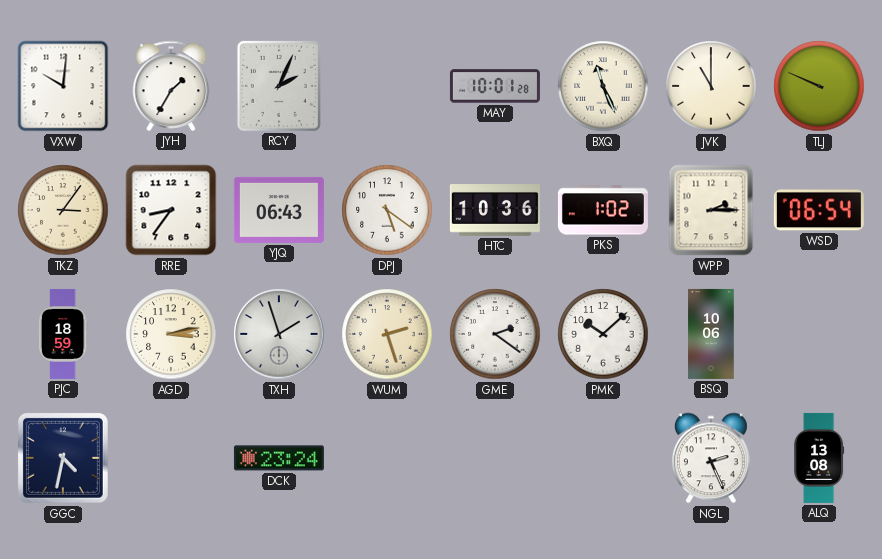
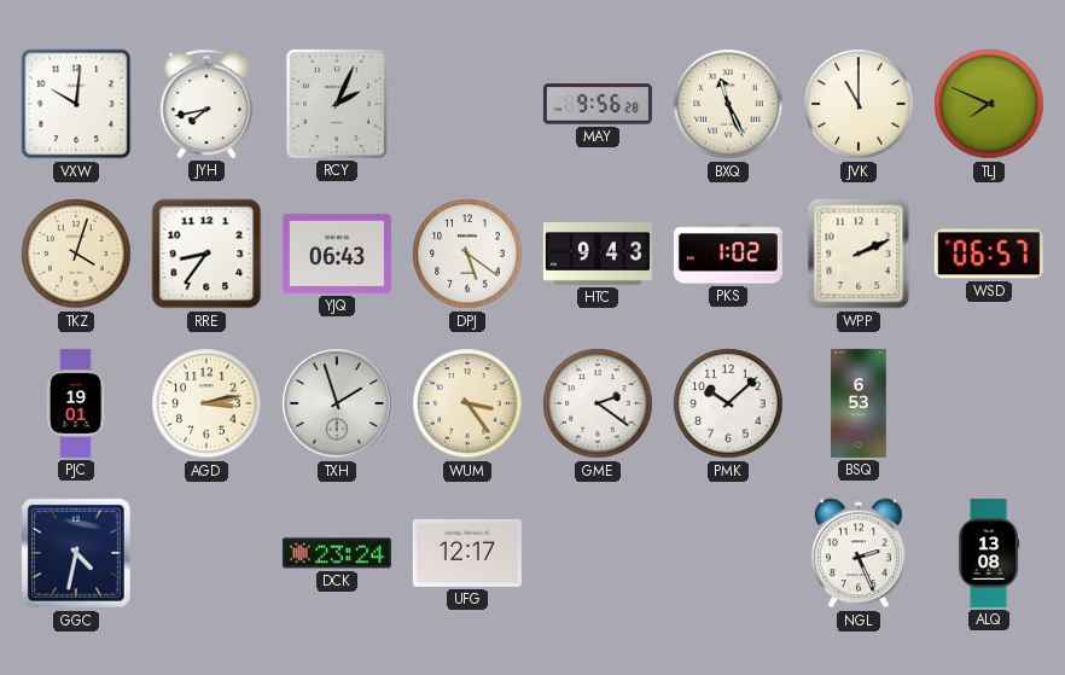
JYH: 1:35 -> 7:43 (206, 104)
MAY: 10:01 -> 9:56 (598, 104)
TLJ: 9:49 -> 7:49 (989, 104)
TKZ: 3:06 -> 4:03 (76, 254)
HTC: 10:36 -> 9:43 (598, 255)
WPP: 2:15 -> 2:11 (859, 254)
WSD: 06:54 -> 06:57 (989, 254)
PJC: 18:59 -> 19:01 (76, 403)
WUM: 2:27 -> 3:24 (467, 403)
BSQ: 10:06 -> 6:53 (859, 403)
UFG: none -> 12:17 (467, 553)
